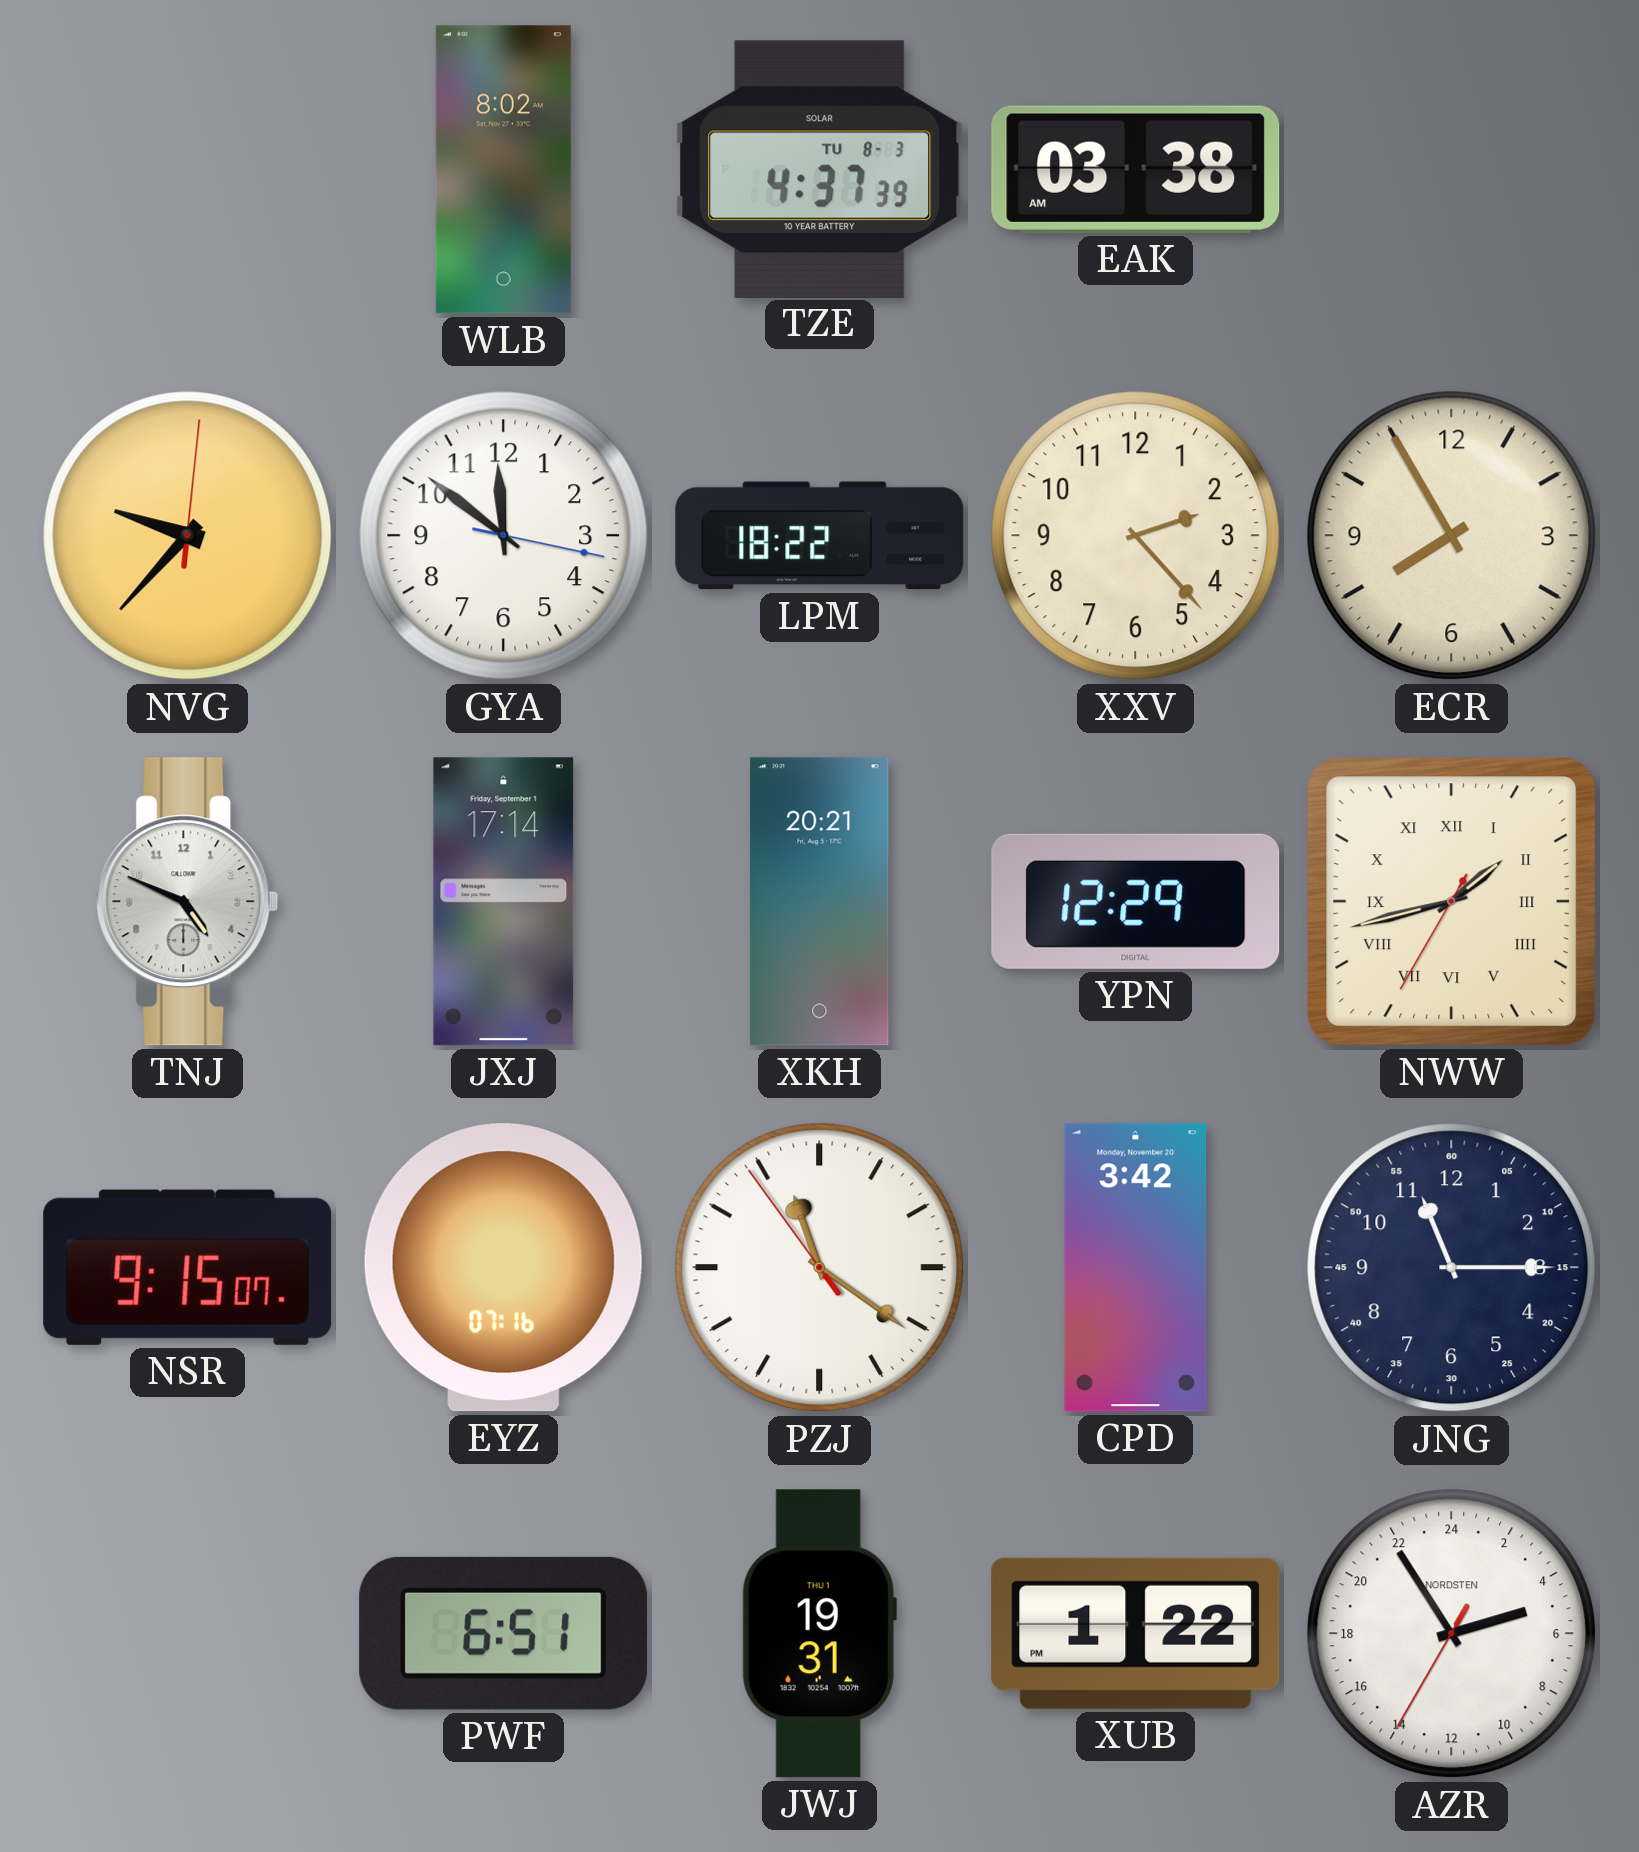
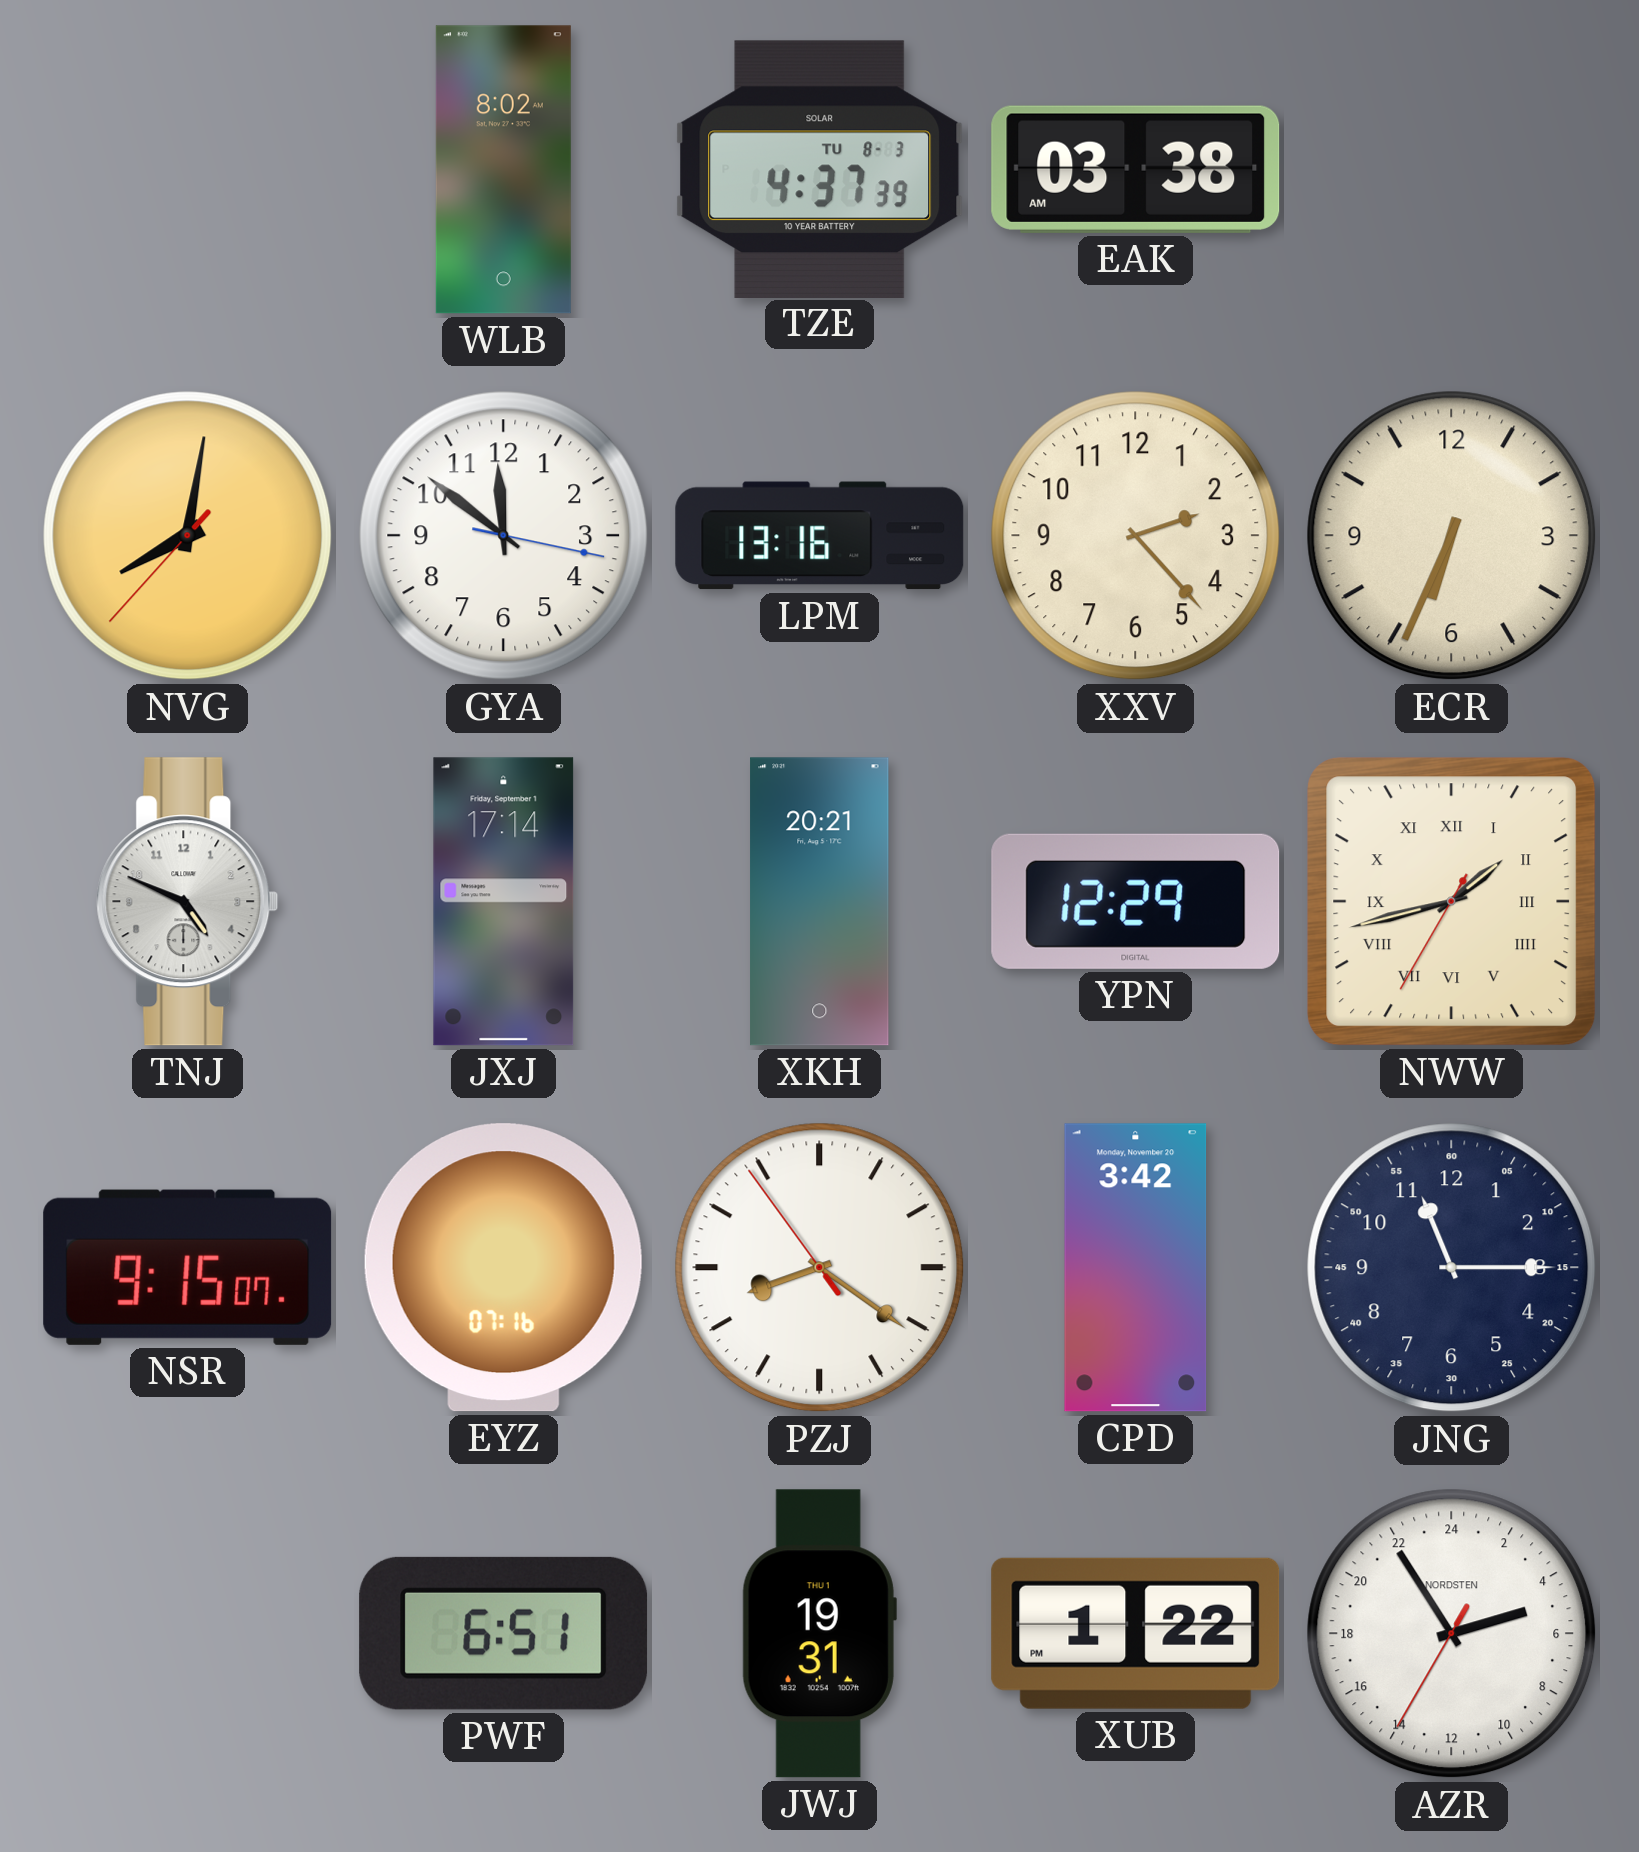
NVG: 9:37 -> 8:01 (188, 536)
LPM: 18:22 -> 13:16 (820, 536)
ECR: 7:55 -> 6:34 (1452, 536)
PZJ: 11:20 -> 8:20 (820, 1268)
